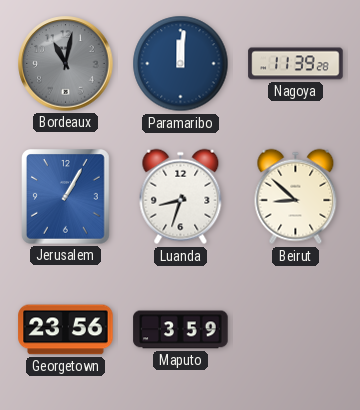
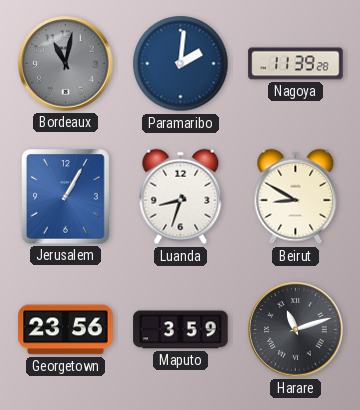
Paramaribo: 12:01 -> 2:01 (181, 64)
Beirut: 8:52 -> 8:50 (296, 197)
Harare: none -> 11:12 (296, 330)
